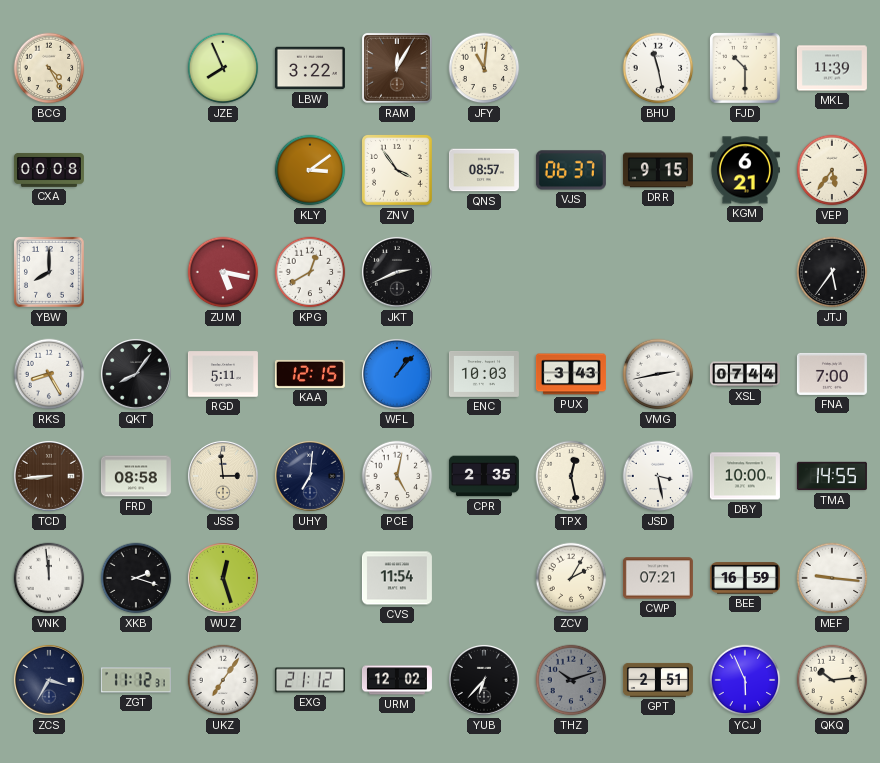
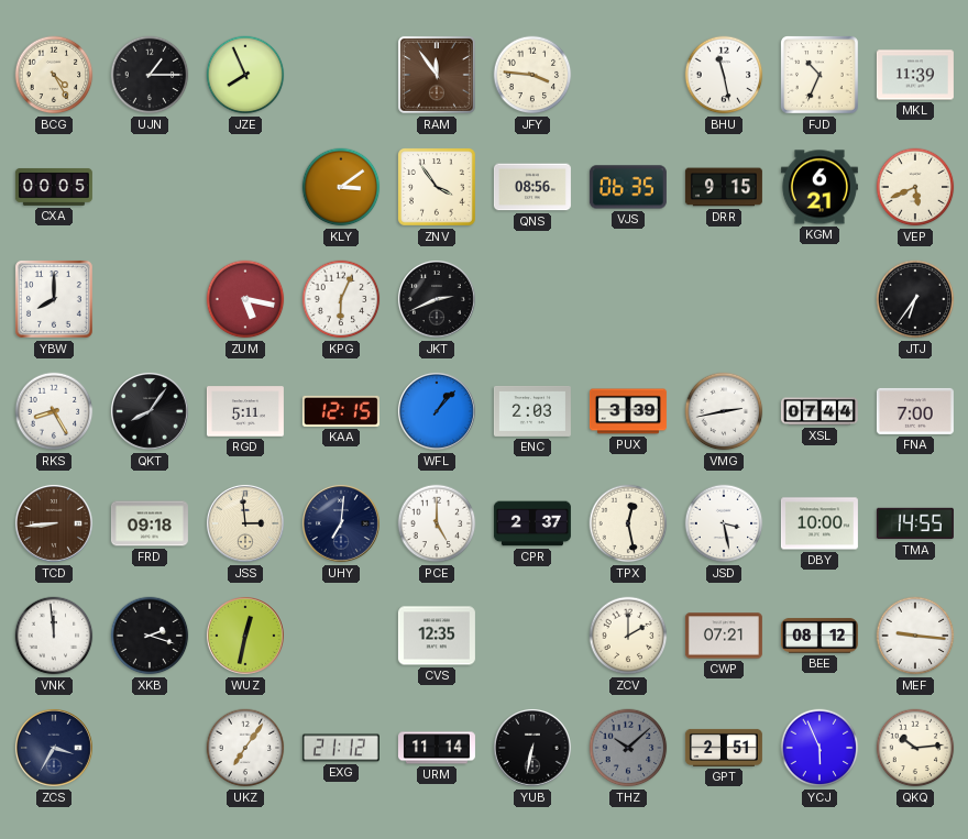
UJN: none -> 1:15 (150, 75)
LBW: 3:22 -> none (310, 68)
RAM: 12:05 -> 11:54 (438, 76)
JFY: 11:01 -> 3:46 (532, 75)
FJD: 10:30 -> 10:34 (821, 76)
CXA: 00:08 -> 00:05 (54, 187)
QNS: 08:57 -> 08:56 (532, 187)
VJS: 06:37 -> 06:35 (628, 187)
VEP: 5:36 -> 5:41 (915, 187)
KPG: 12:40 -> 6:04 (341, 299)
JTJ: 5:36 -> 6:36 (915, 299)
ENC: 10:03 -> 2:03 (532, 412)
PUX: 3:43 -> 3:39 (628, 411)
FRD: 08:58 -> 09:18 (150, 523)
PCE: 5:02 -> 5:00 (437, 523)
CPR: 2:35 -> 2:37 (532, 523)
WUZ: 12:27 -> 12:32 (245, 636)
CVS: 11:54 -> 12:35 (437, 636)
ZCV: 2:05 -> 2:00 (628, 636)
BEE: 16:59 -> 08:12 (820, 636)
ZGT: 11:12 -> none (136, 680)
URM: 12:02 -> 11:14 (437, 748)
YUB: 6:37 -> 6:32 (532, 748)
THZ: 10:12 -> 10:08 (628, 748)
